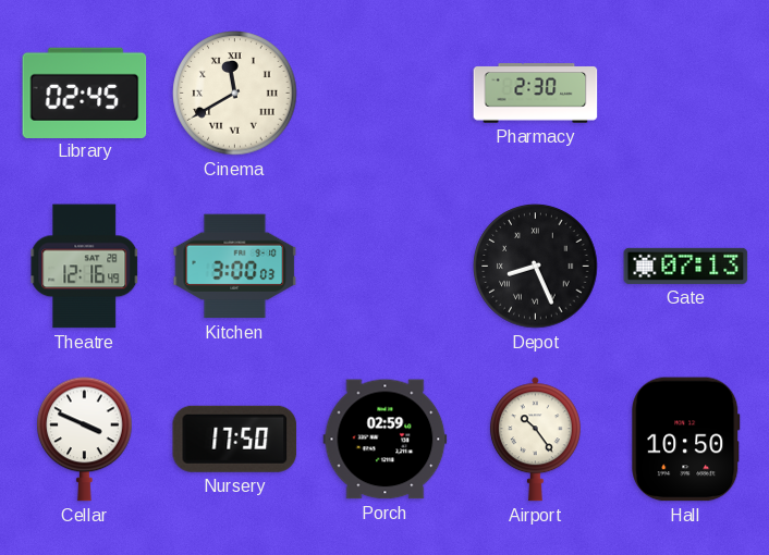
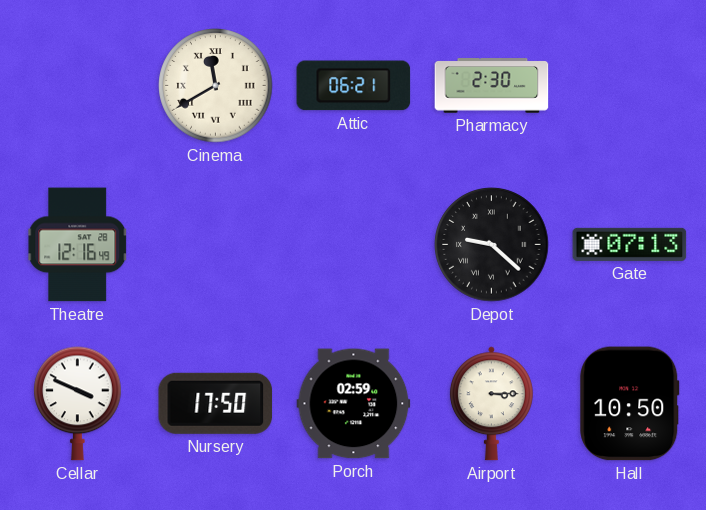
Library: 02:45 -> none (85, 92)
Attic: none -> 06:21 (354, 86)
Kitchen: 3:00 -> none (235, 267)
Depot: 8:26 -> 9:22 (492, 245)
Airport: 10:24 -> 3:15 (491, 404)
